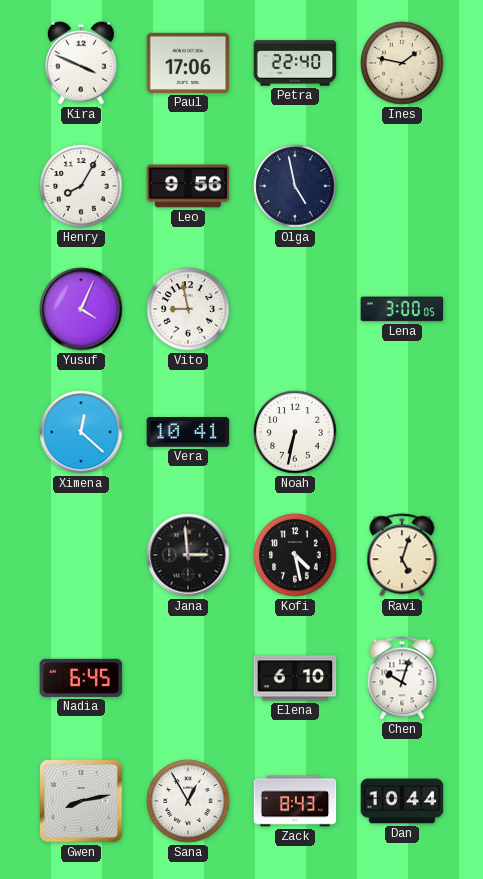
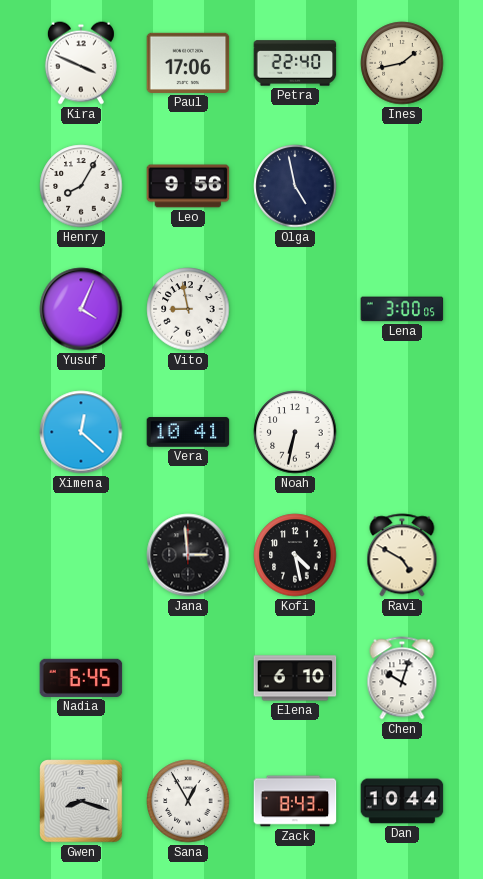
Ines: 1:47 -> 1:43 (402, 63)
Ravi: 5:03 -> 4:50 (402, 555)
Gwen: 8:13 -> 8:18 (81, 801)
